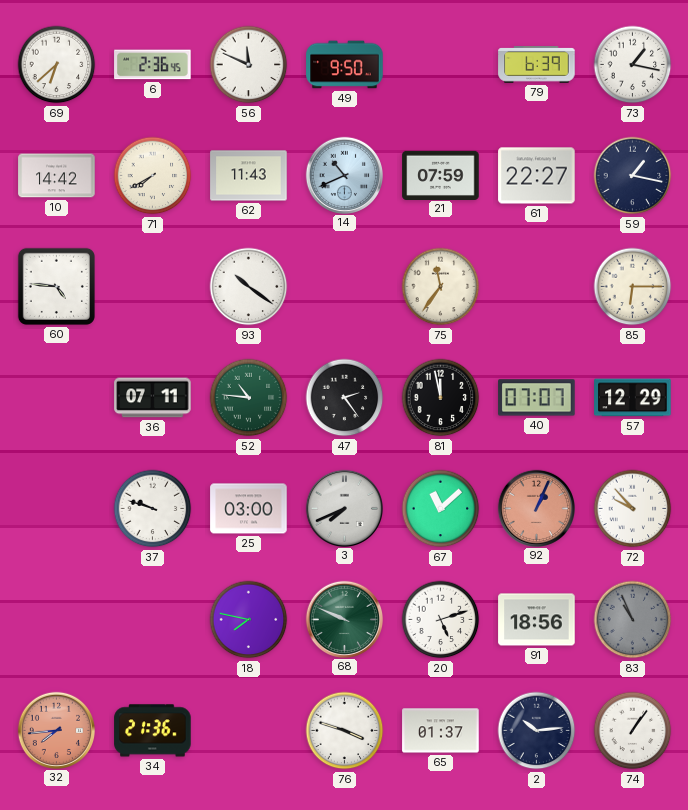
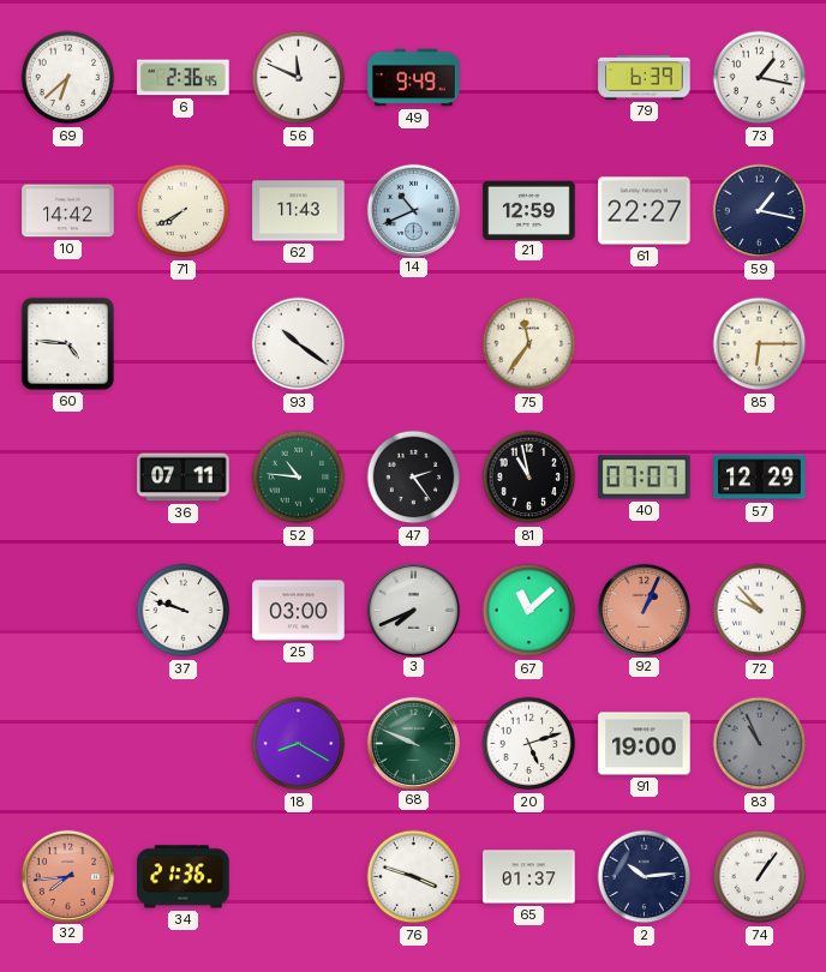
49: 9:50 -> 9:49 (414, 78)
21: 07:59 -> 12:59 (529, 210)
81: 11:58 -> 10:58 (529, 478)
18: 7:47 -> 8:20 (299, 744)
91: 18:56 -> 19:00 (645, 744)
